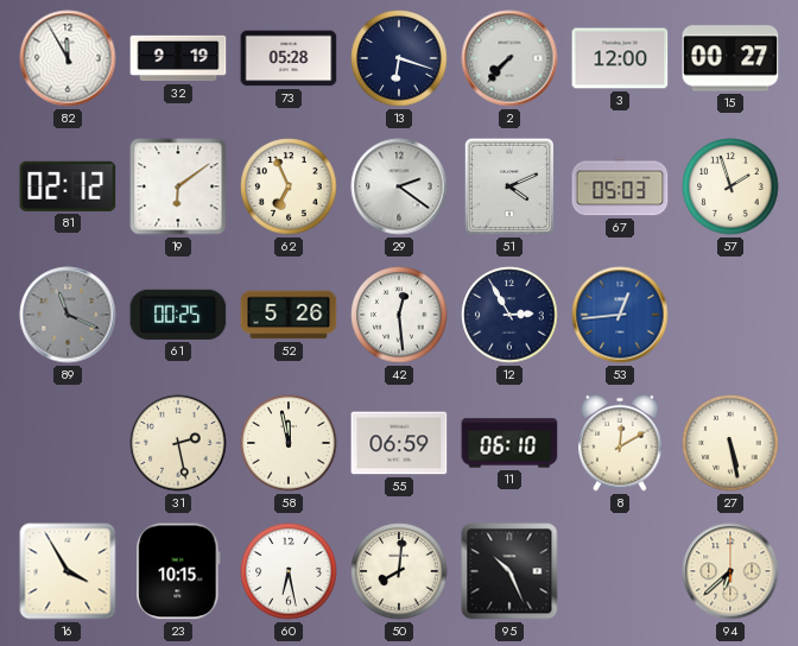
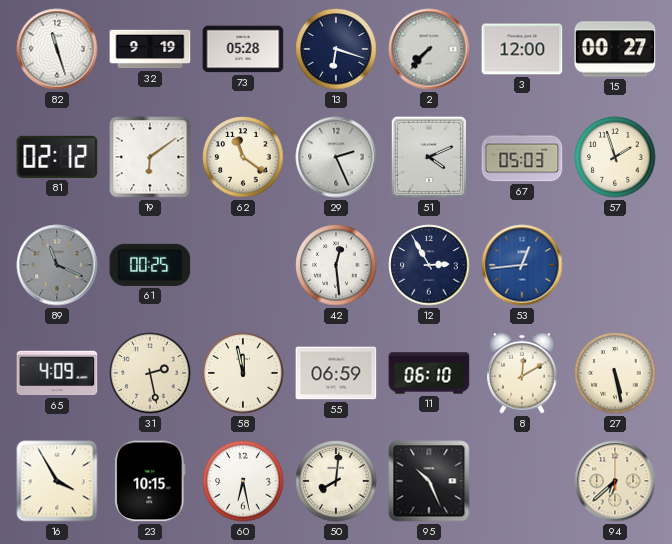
82: 11:55 -> 11:27 (57, 49)
62: 6:56 -> 11:21 (243, 157)
29: 2:21 -> 2:26 (336, 157)
52: 5:26 -> none (289, 315)
65: none -> 4:09 (57, 373)
